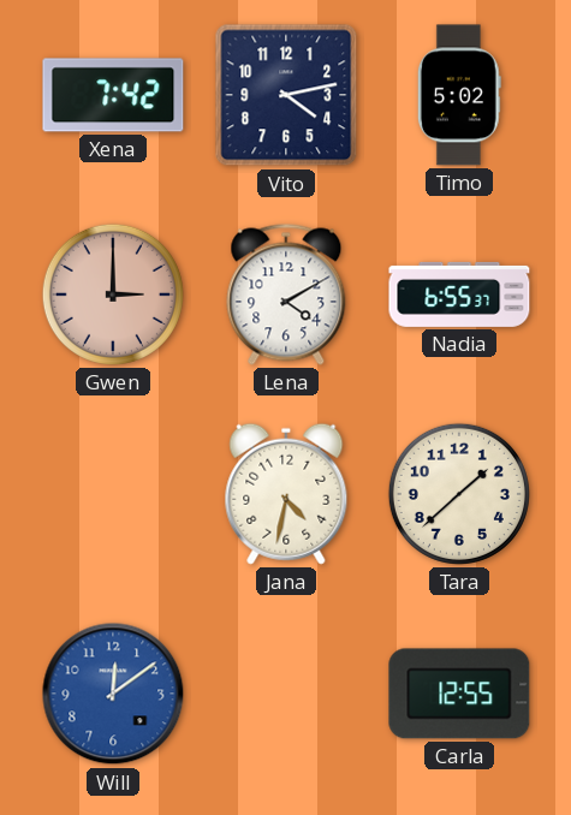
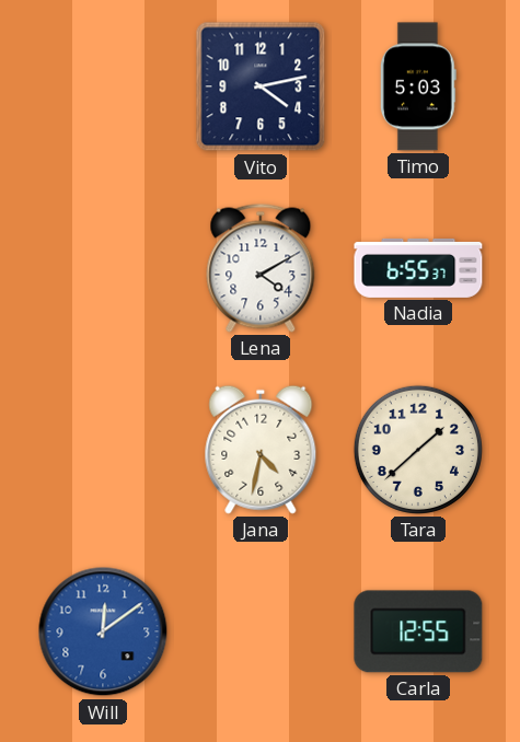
Xena: 7:42 -> none (113, 95)
Timo: 5:02 -> 5:03 (418, 86)
Gwen: 3:00 -> none (113, 295)
